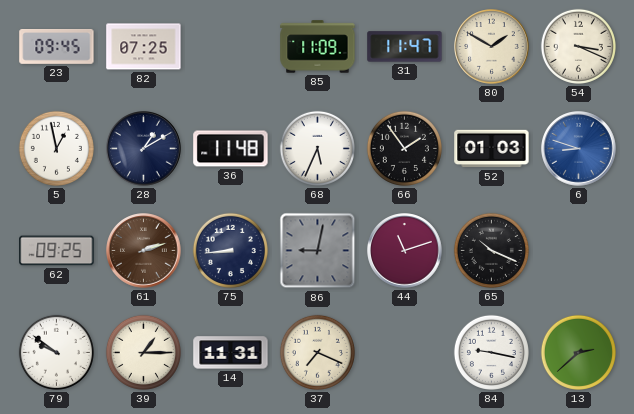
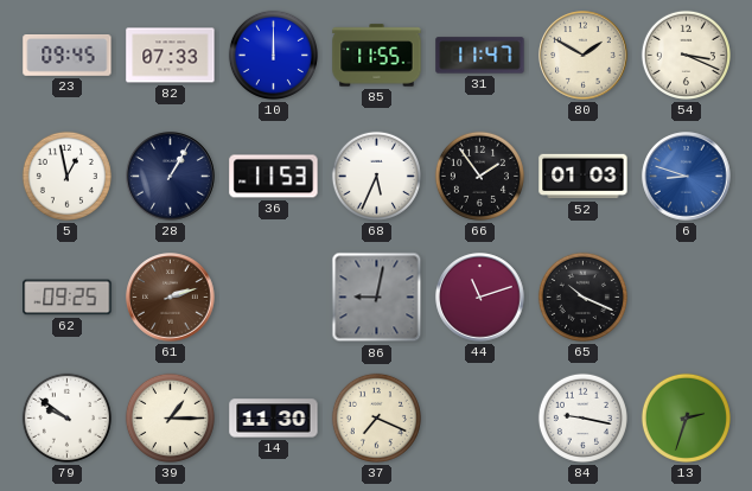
82: 07:25 -> 07:33 (171, 56)
10: none -> 12:00 (273, 55)
85: 11:09 -> 11:55 (377, 56)
28: 1:10 -> 1:05 (171, 177)
36: 11:48 -> 11:53 (274, 177)
75: 8:44 -> none (230, 250)
14: 11:31 -> 11:30 (274, 419)
13: 2:38 -> 2:33 (686, 417)
